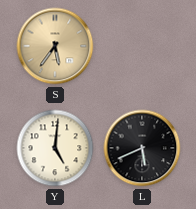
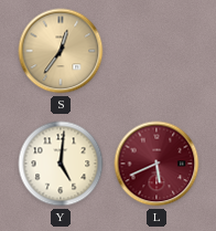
S: 5:36 -> 12:36 (61, 51)
L dial: black -> burgundy (156, 164)
